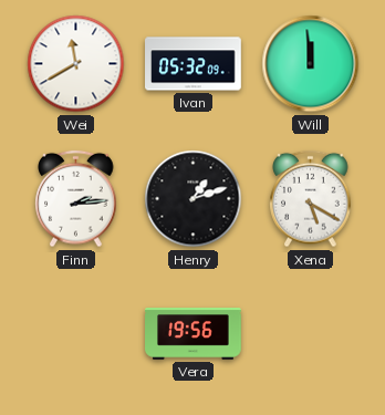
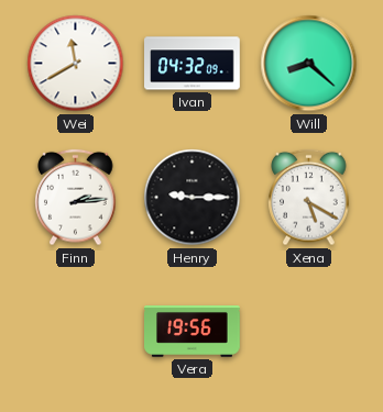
Ivan: 05:32 -> 04:32 (193, 64)
Will: 11:59 -> 8:22 (309, 64)
Henry: 1:12 -> 9:15 (193, 198)
